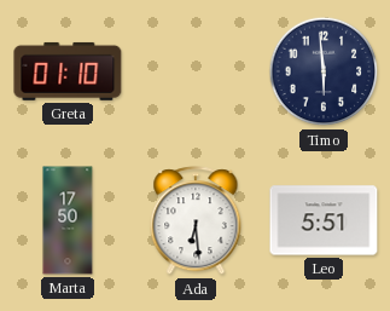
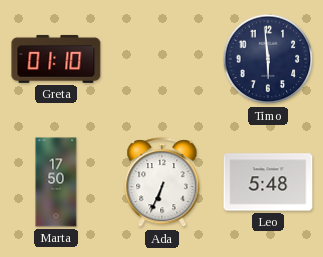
Ada: 6:29 -> 6:34 (162, 183)
Leo: 5:51 -> 5:48 (268, 182)
